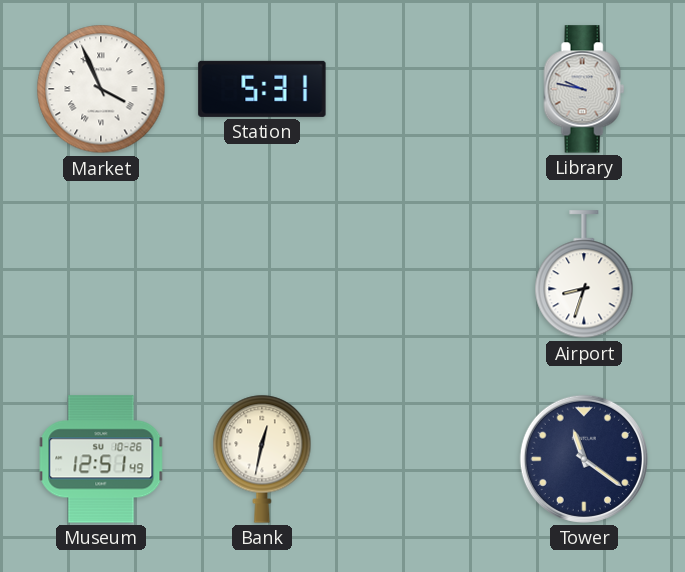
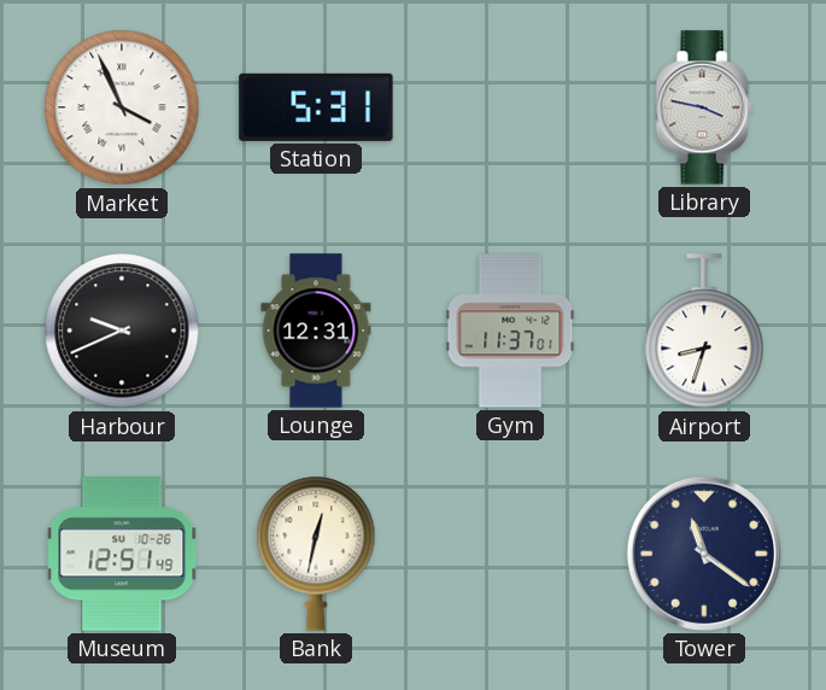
Library: 9:47 -> 3:47 (704, 107)
Harbour: none -> 9:41 (122, 331)
Lounge: none -> 12:31 (316, 331)
Gym: none -> 11:37 (510, 331)
